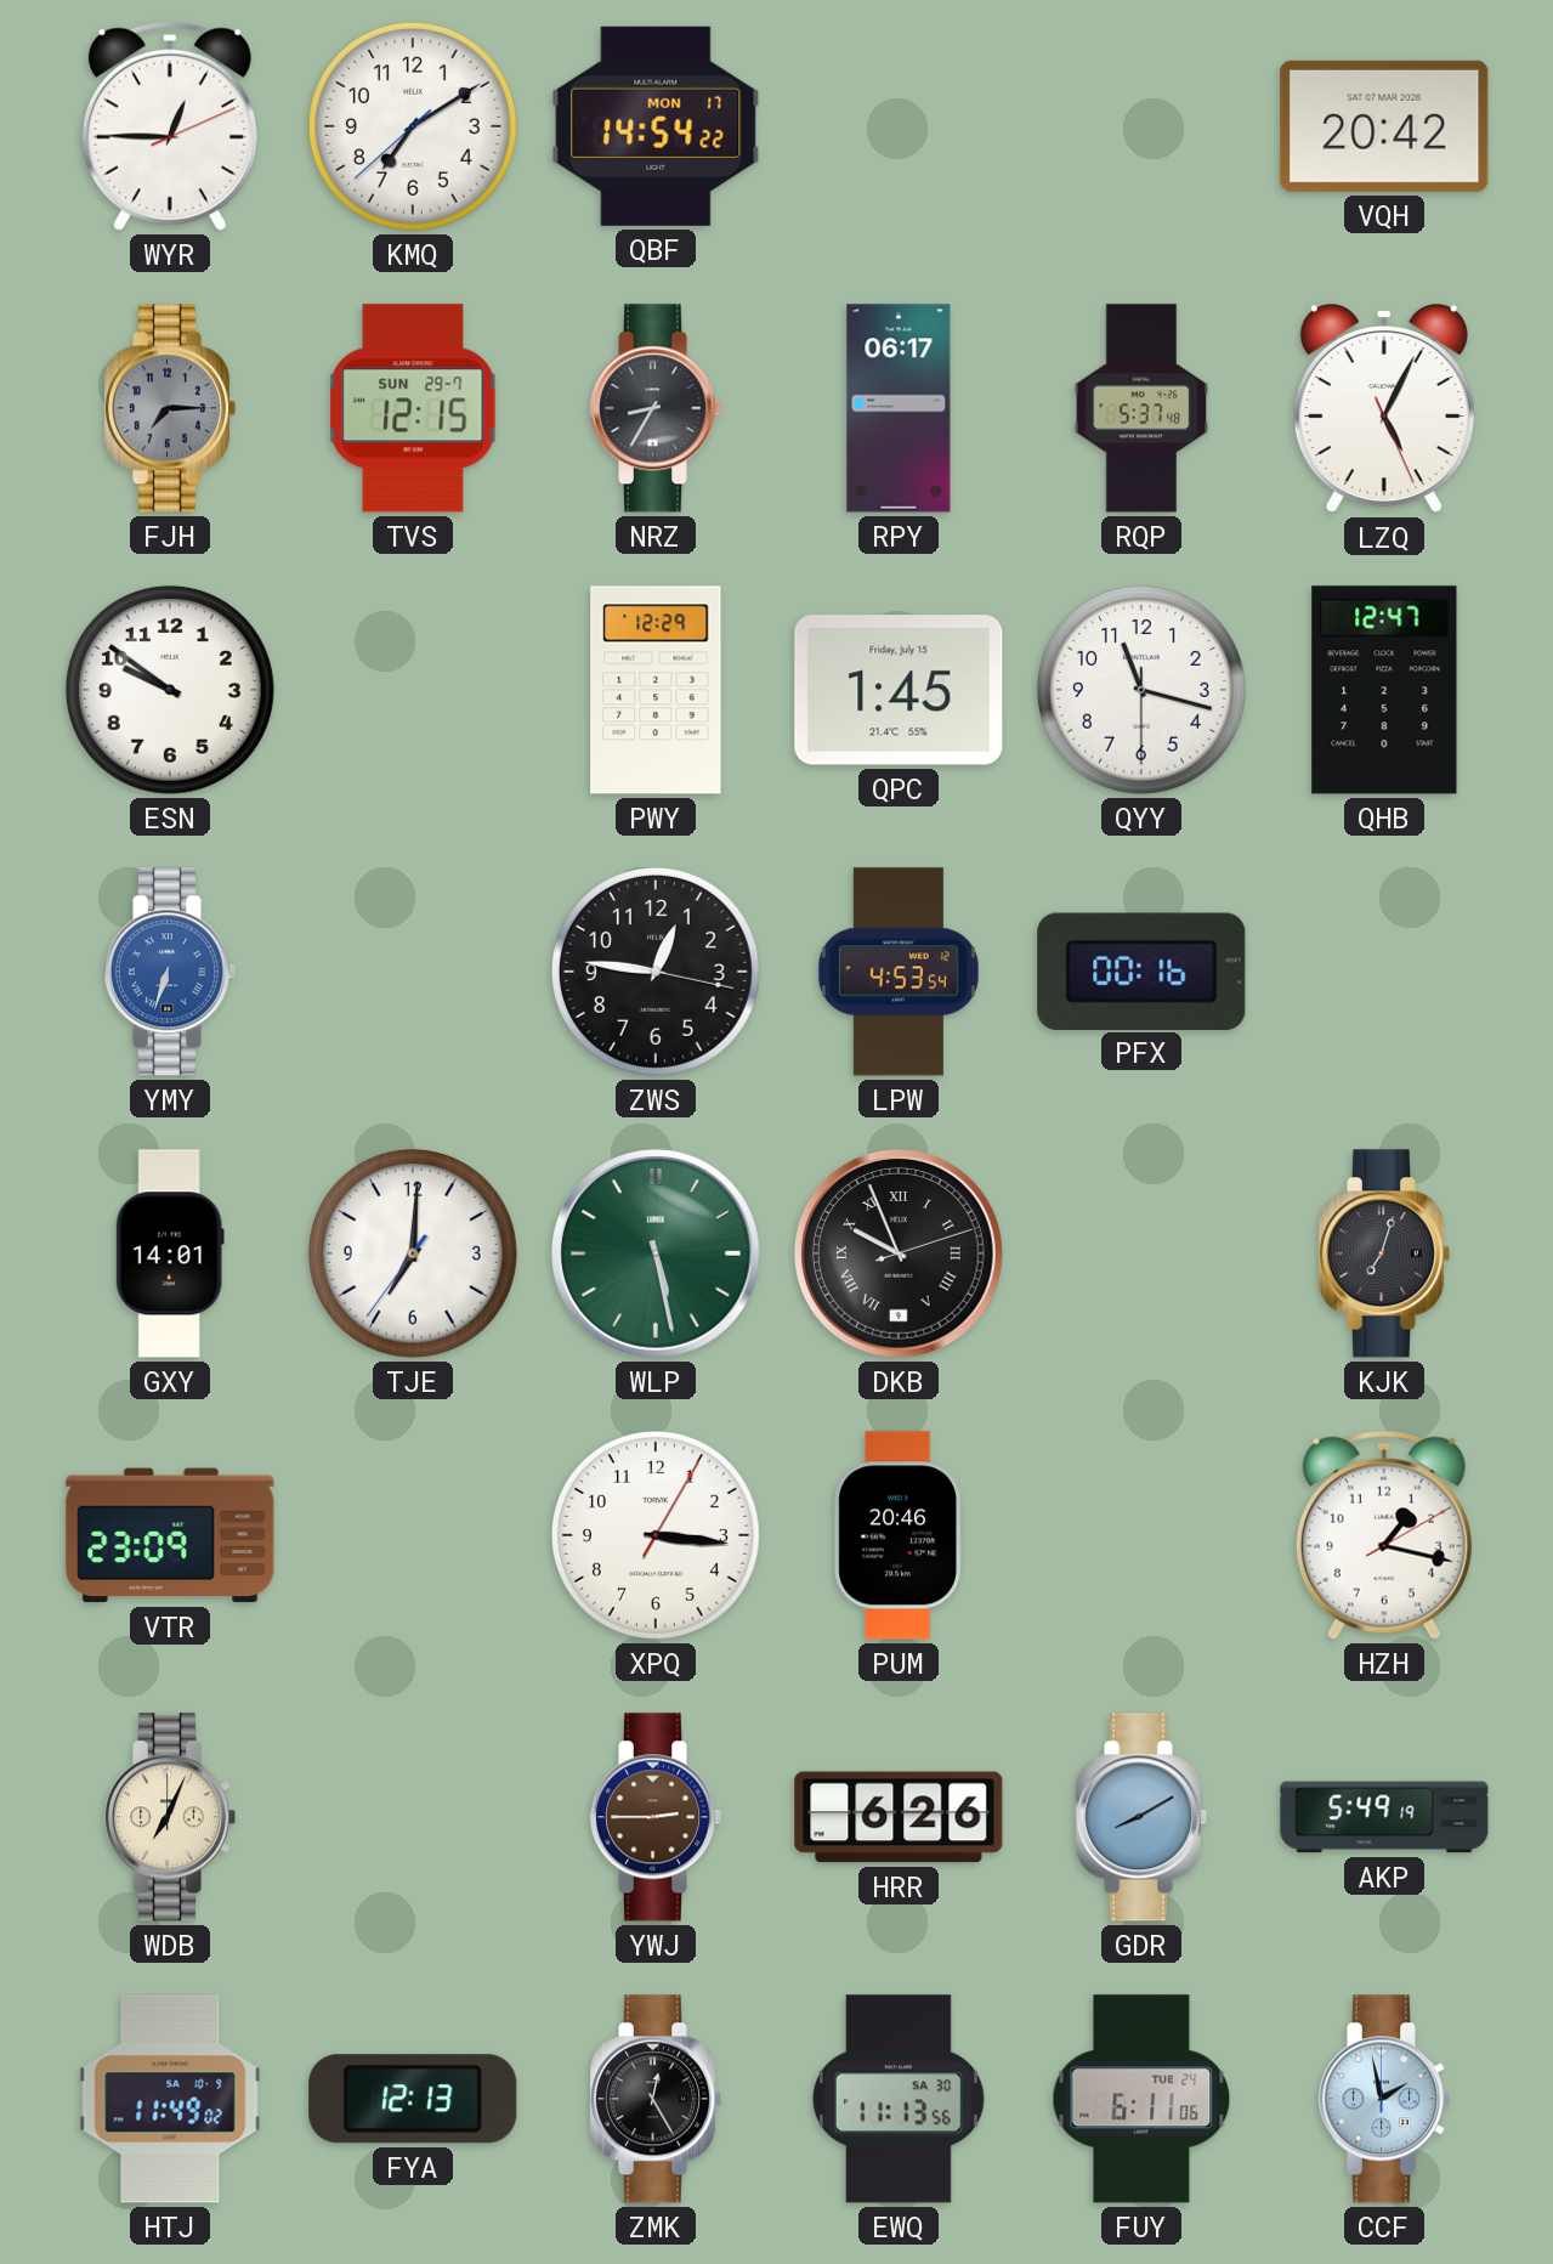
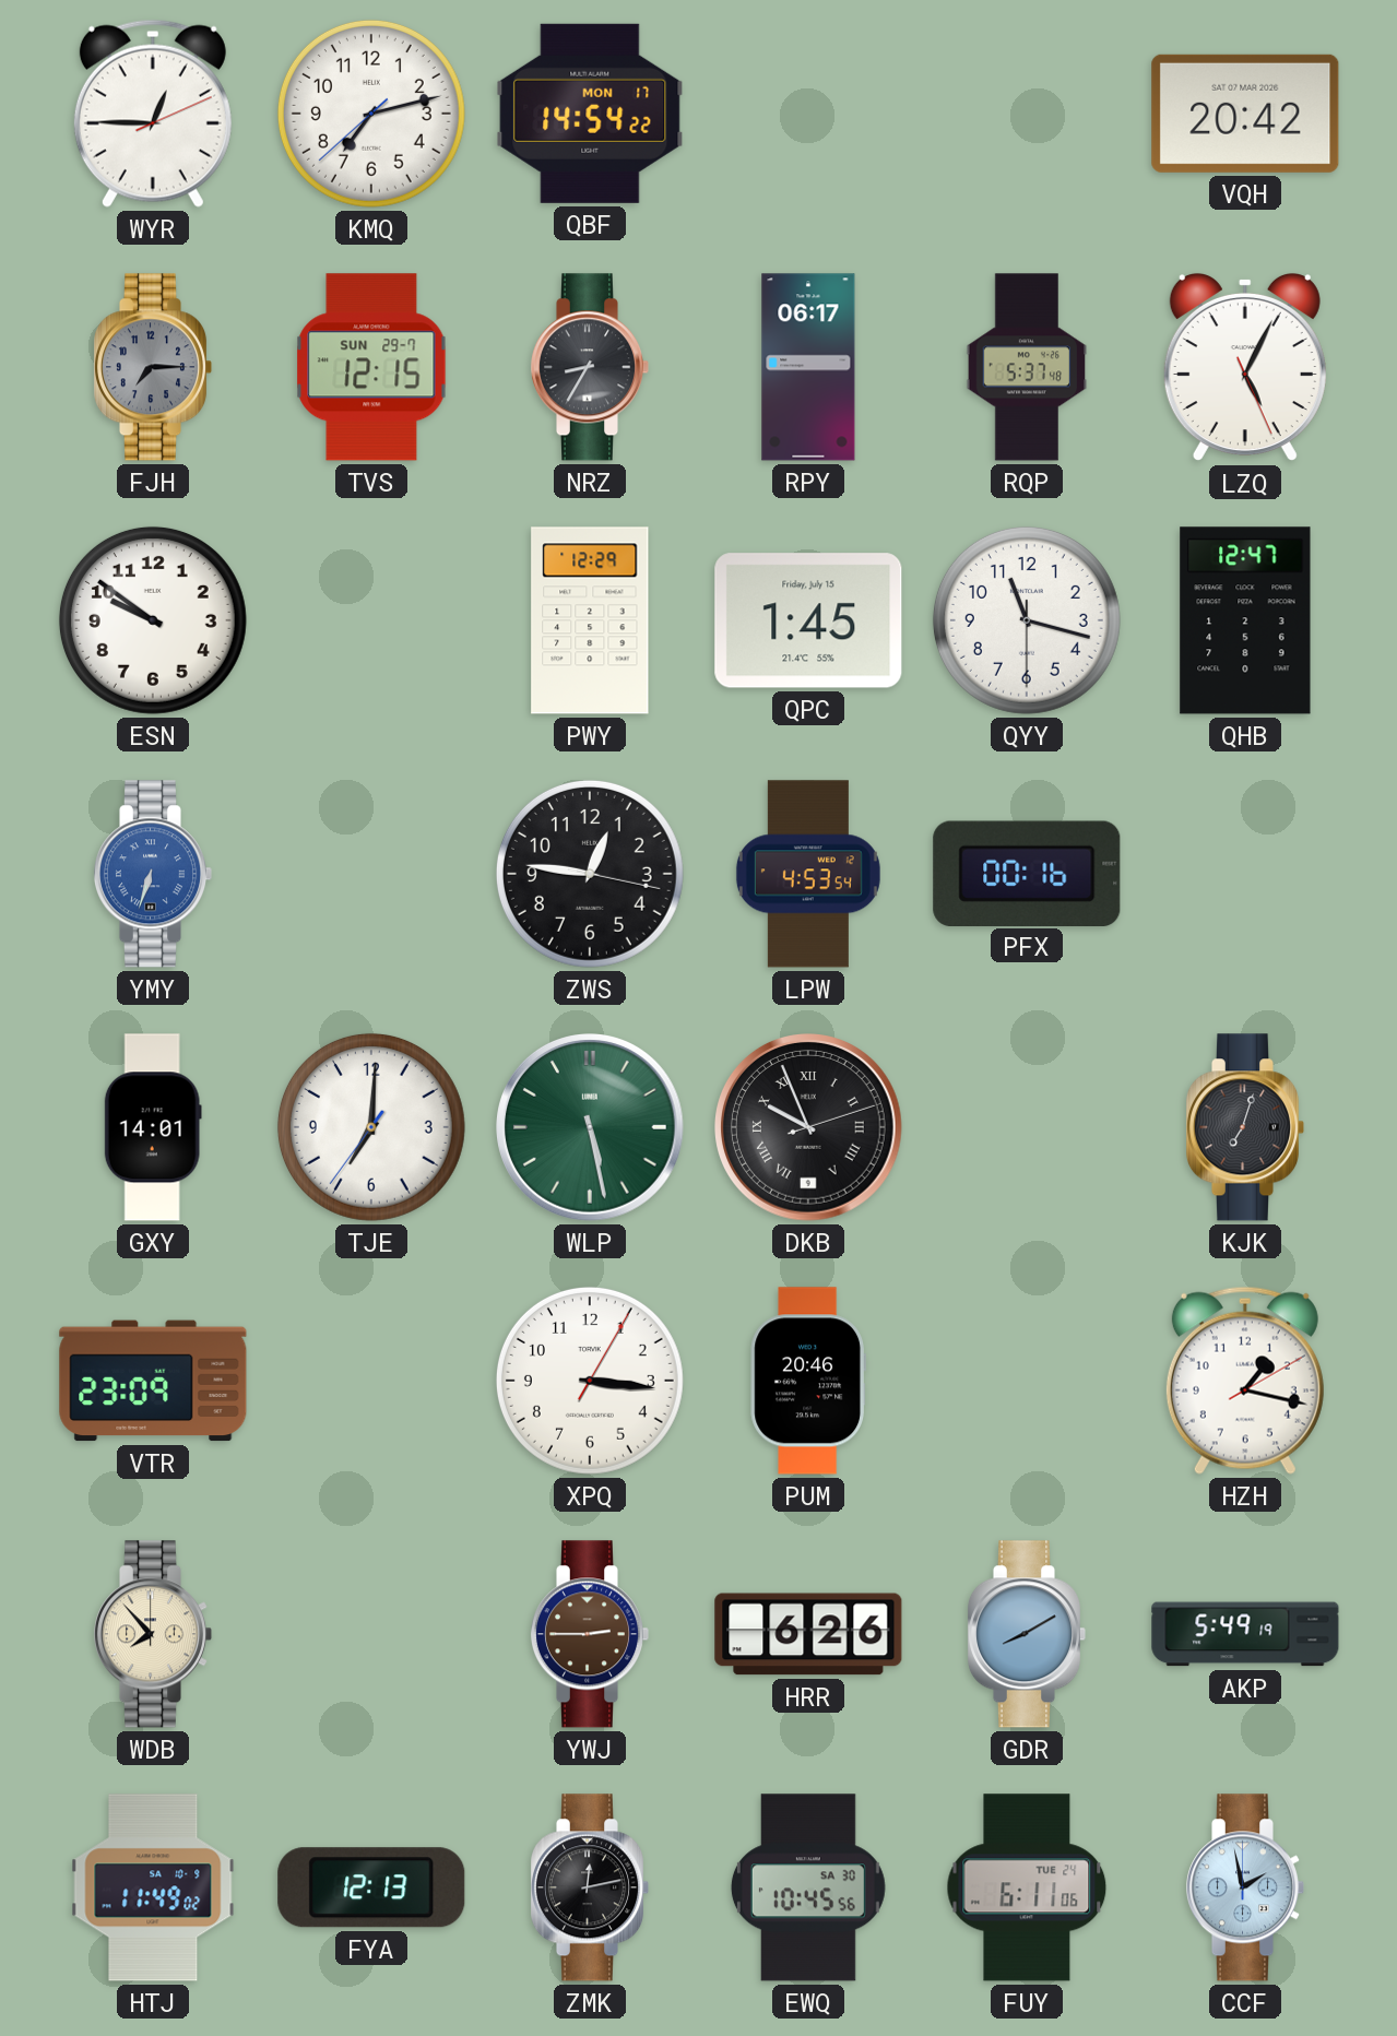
KMQ: 7:09 -> 7:12 (371, 114)
WDB: 7:04 -> 7:53 (153, 1634)
ZMK: 12:25 -> 12:13 (590, 1887)
EWQ: 11:13 -> 10:45 (808, 1887)
